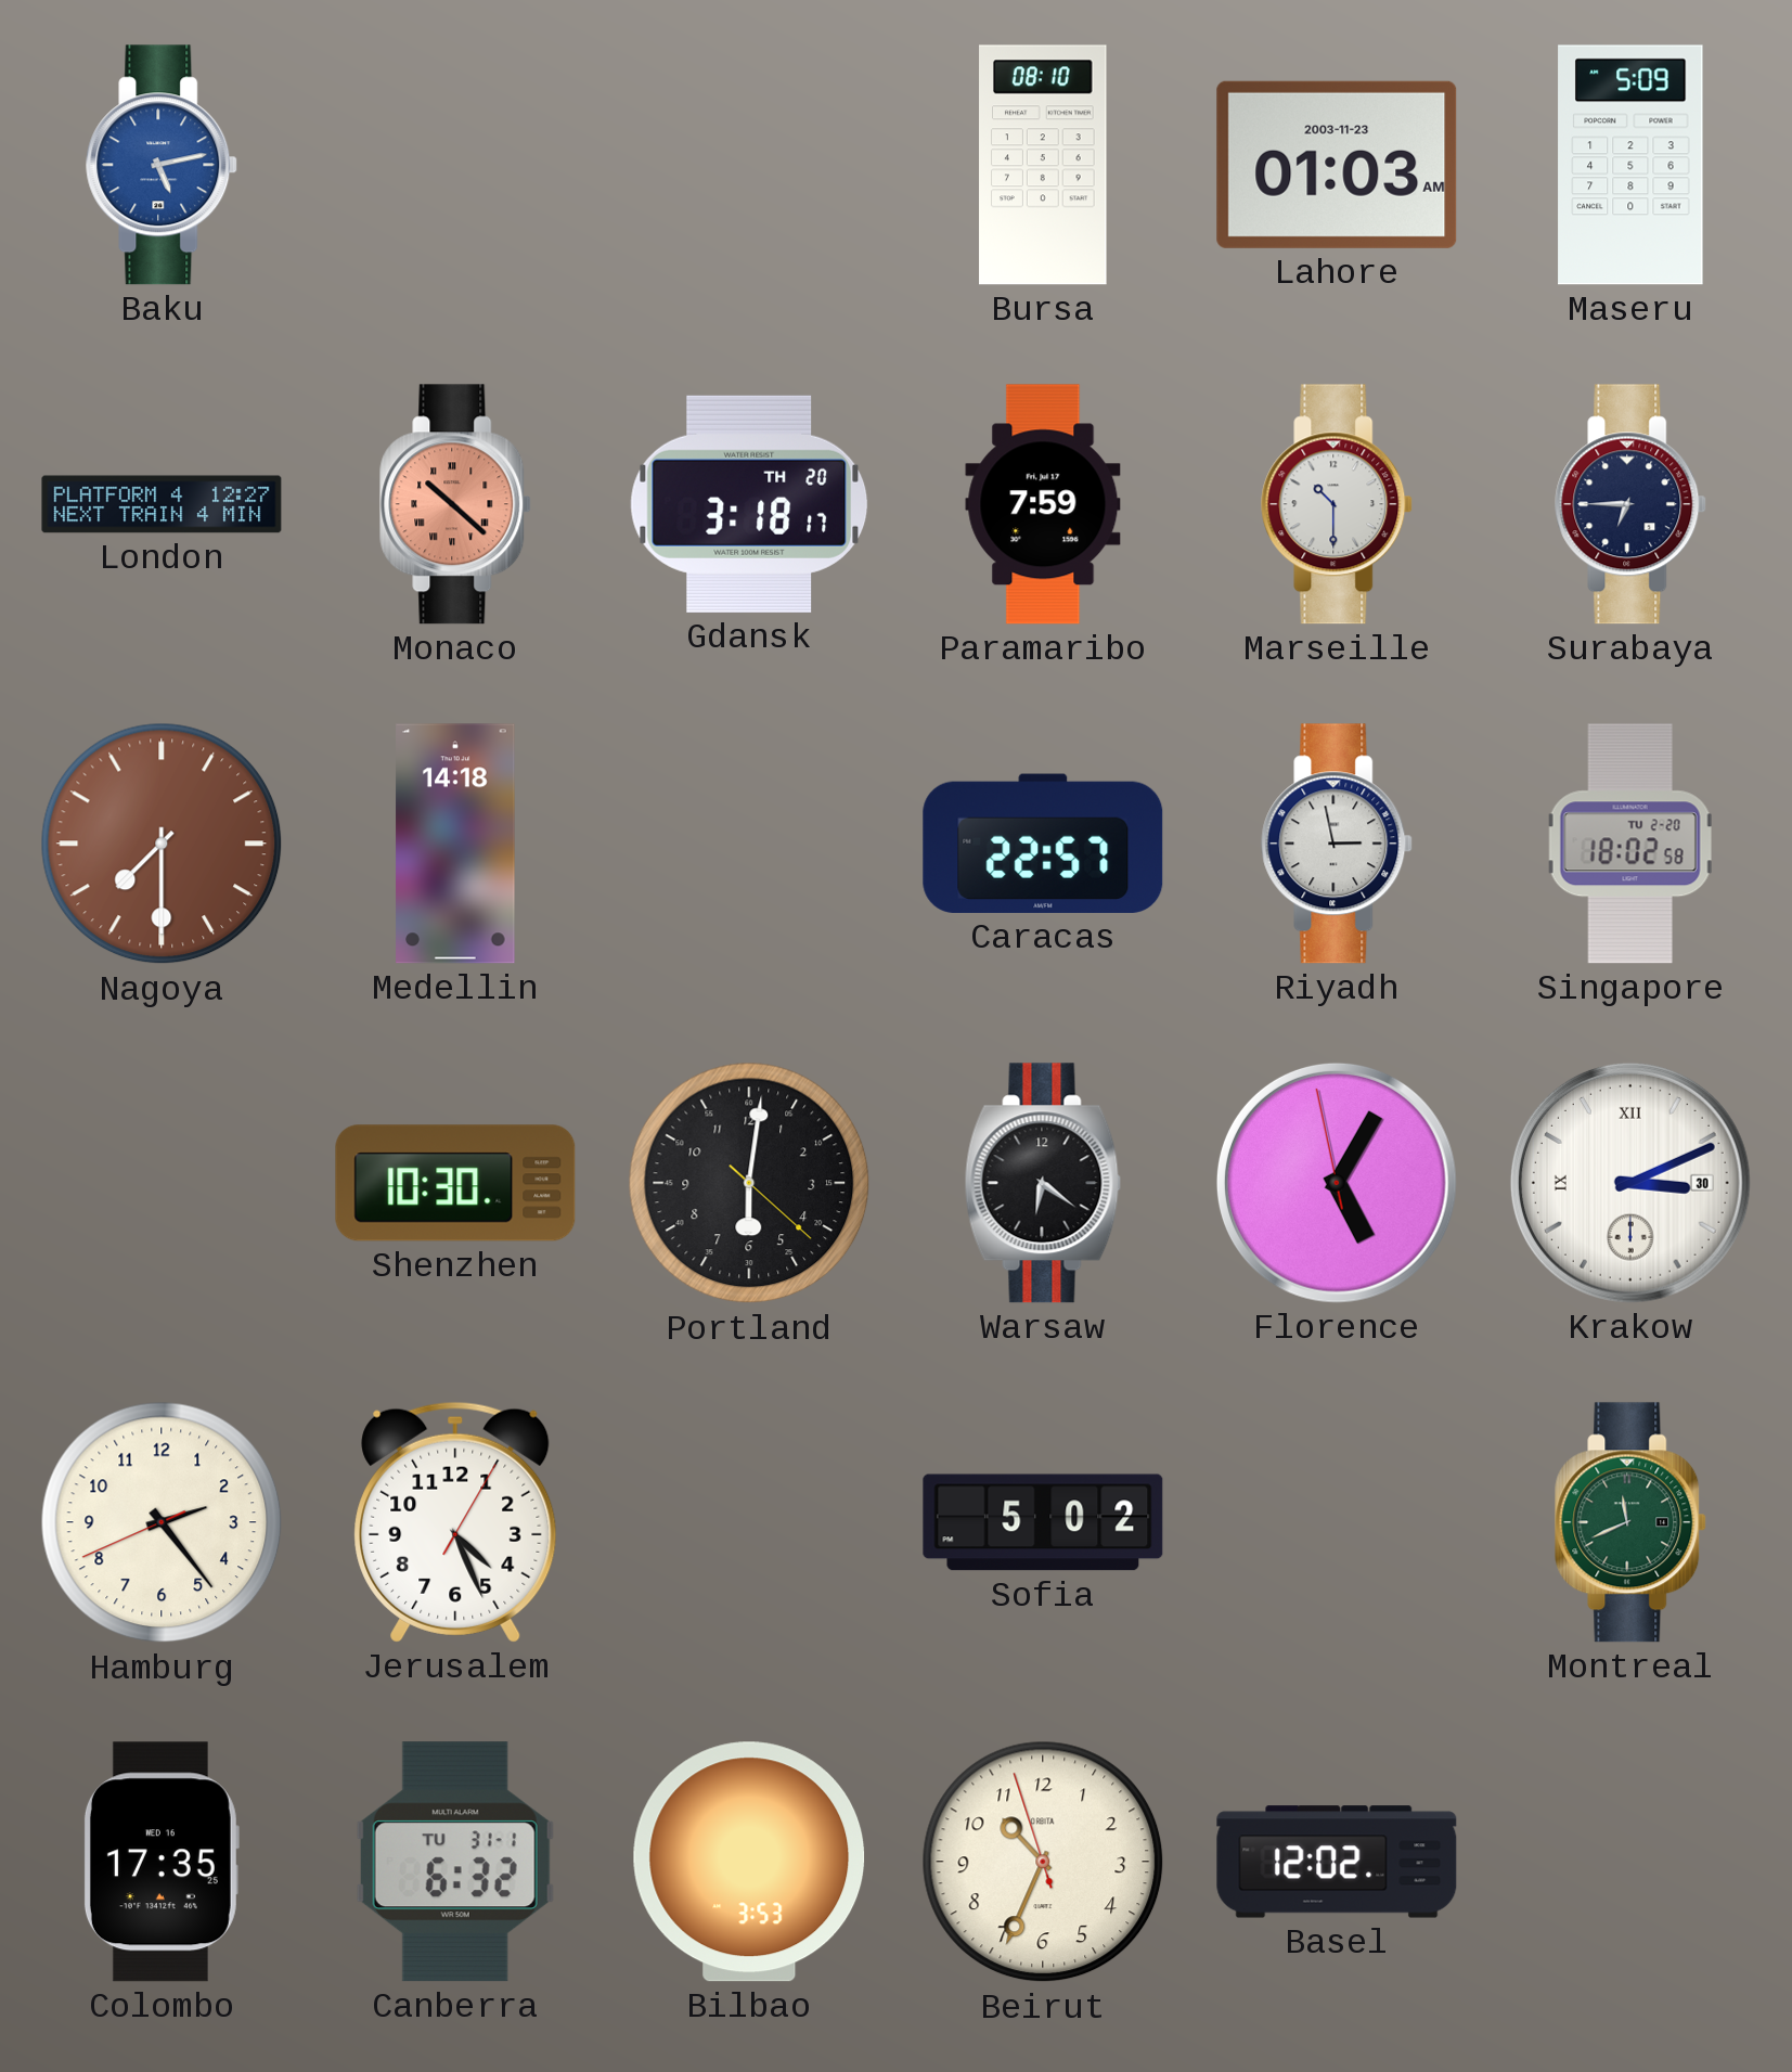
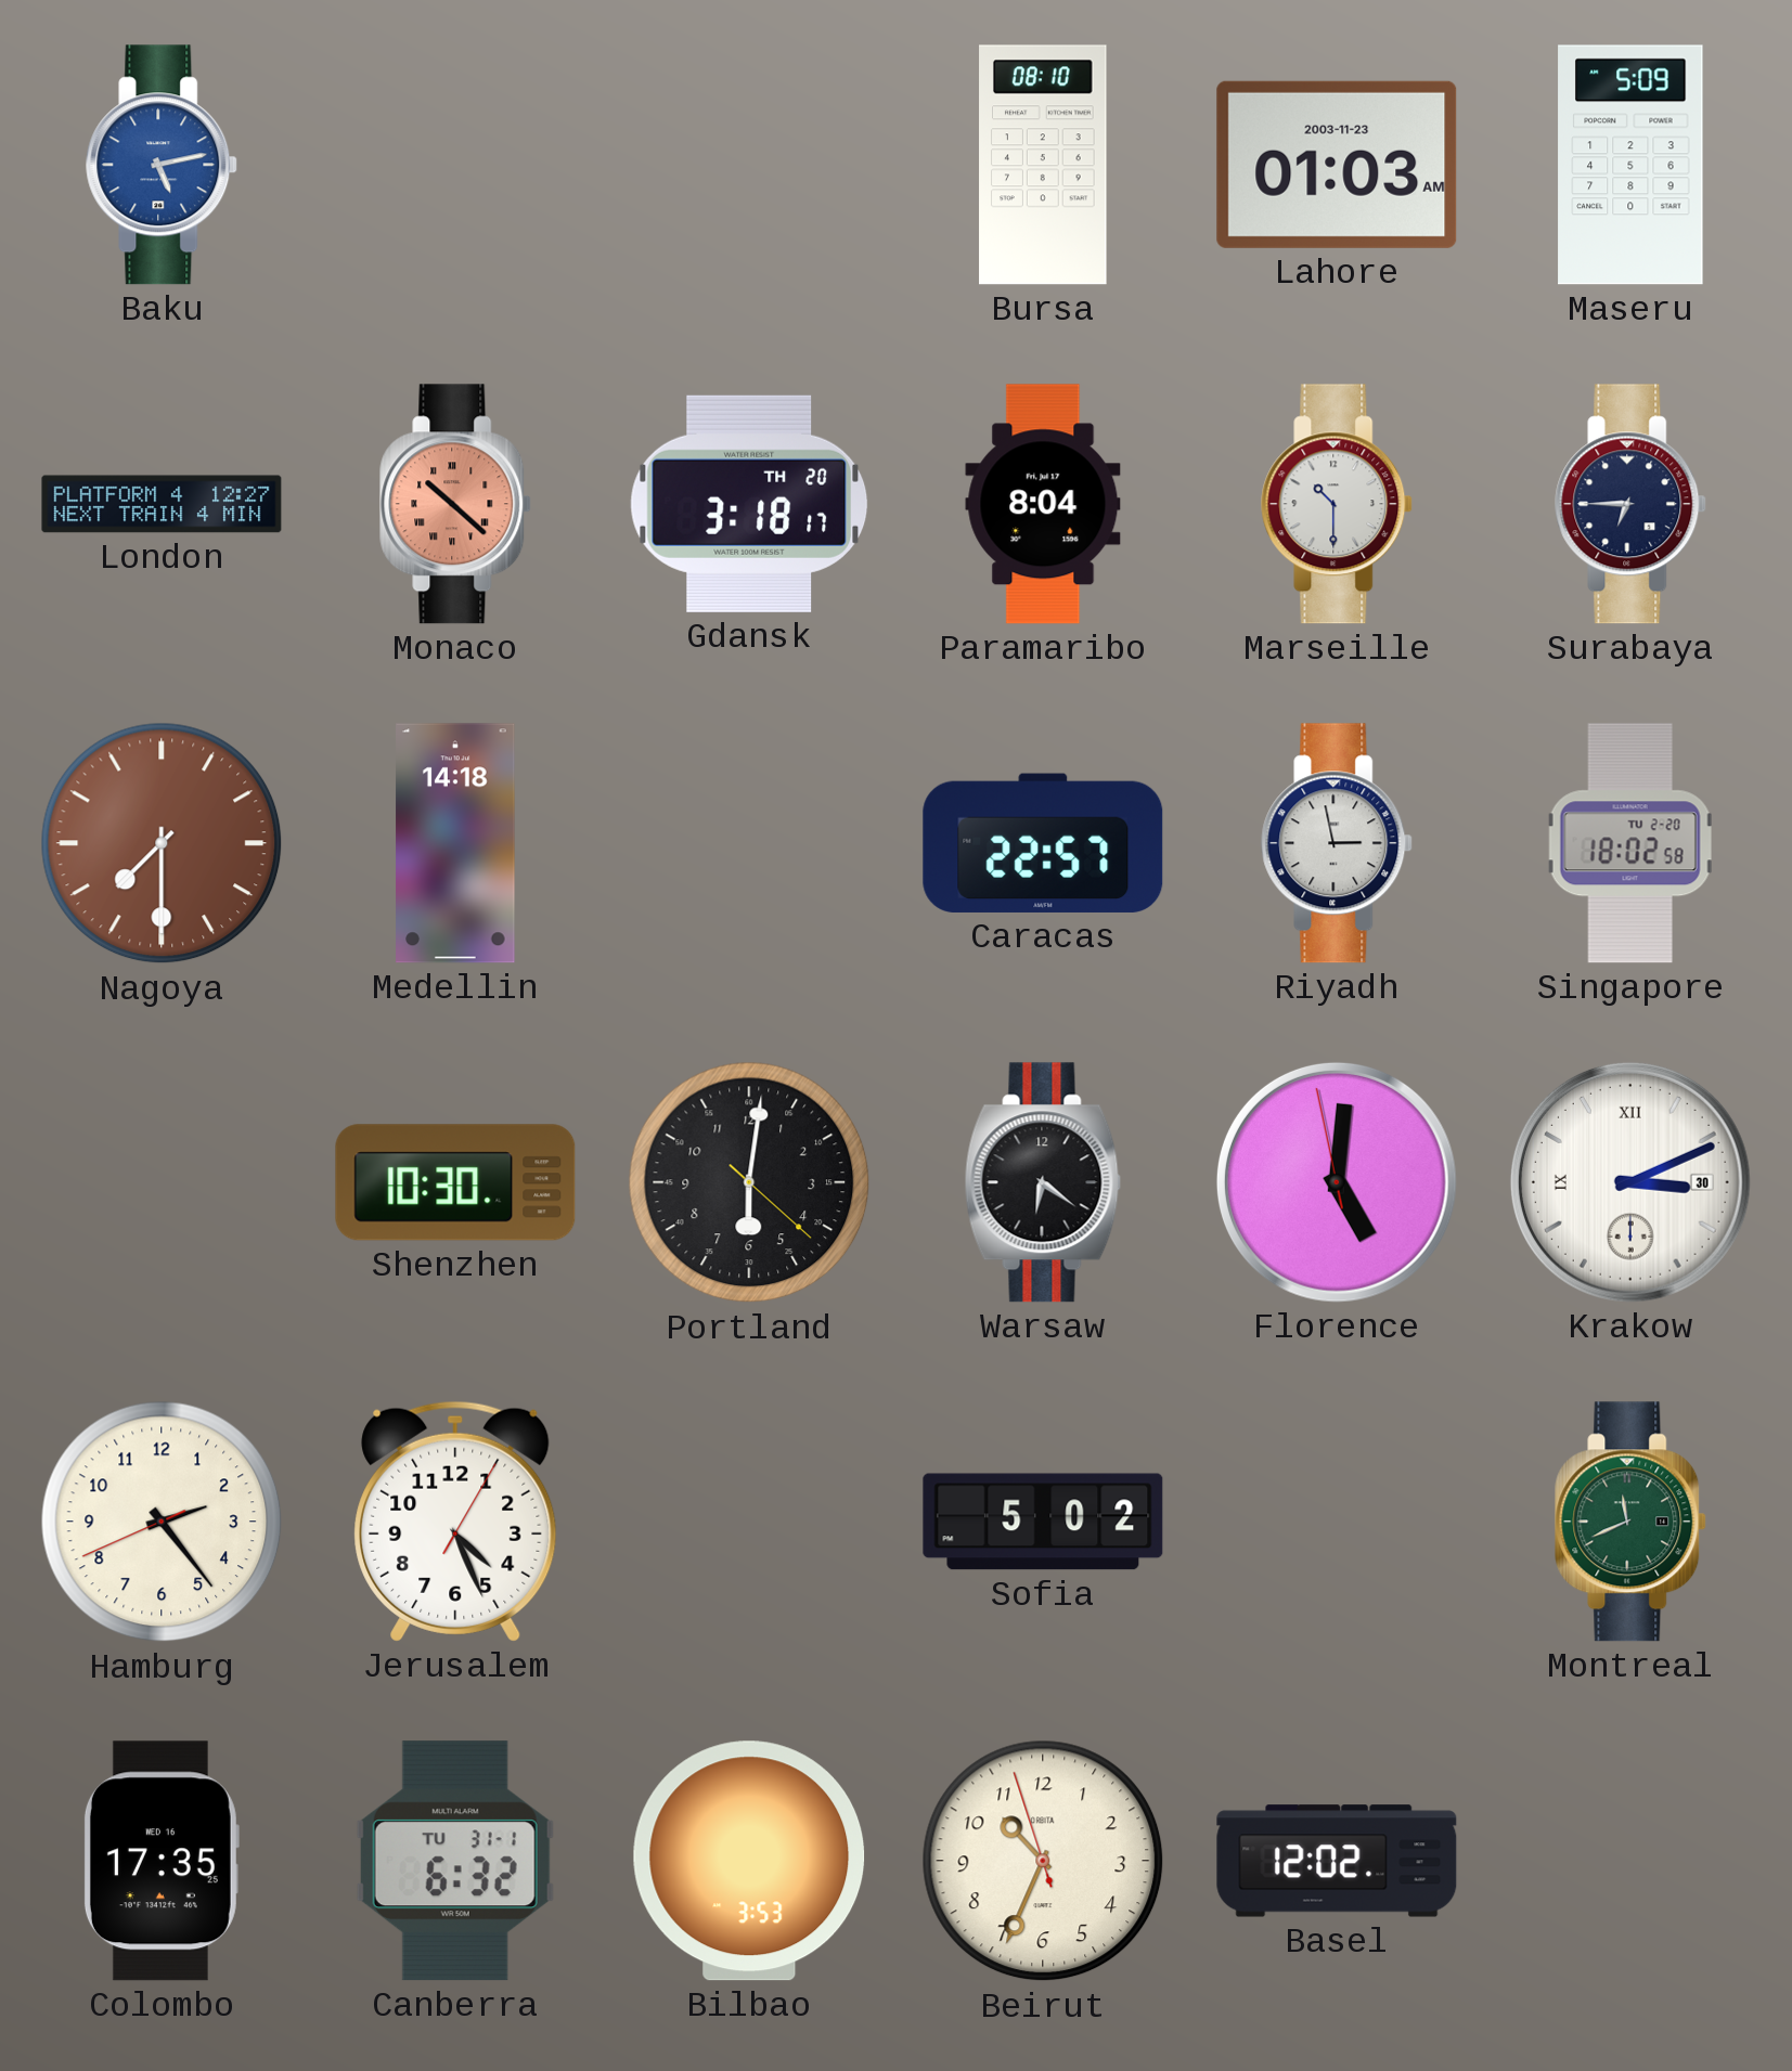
Paramaribo: 7:59 -> 8:04 (1043, 504)
Florence: 5:04 -> 5:00 (1337, 1182)
